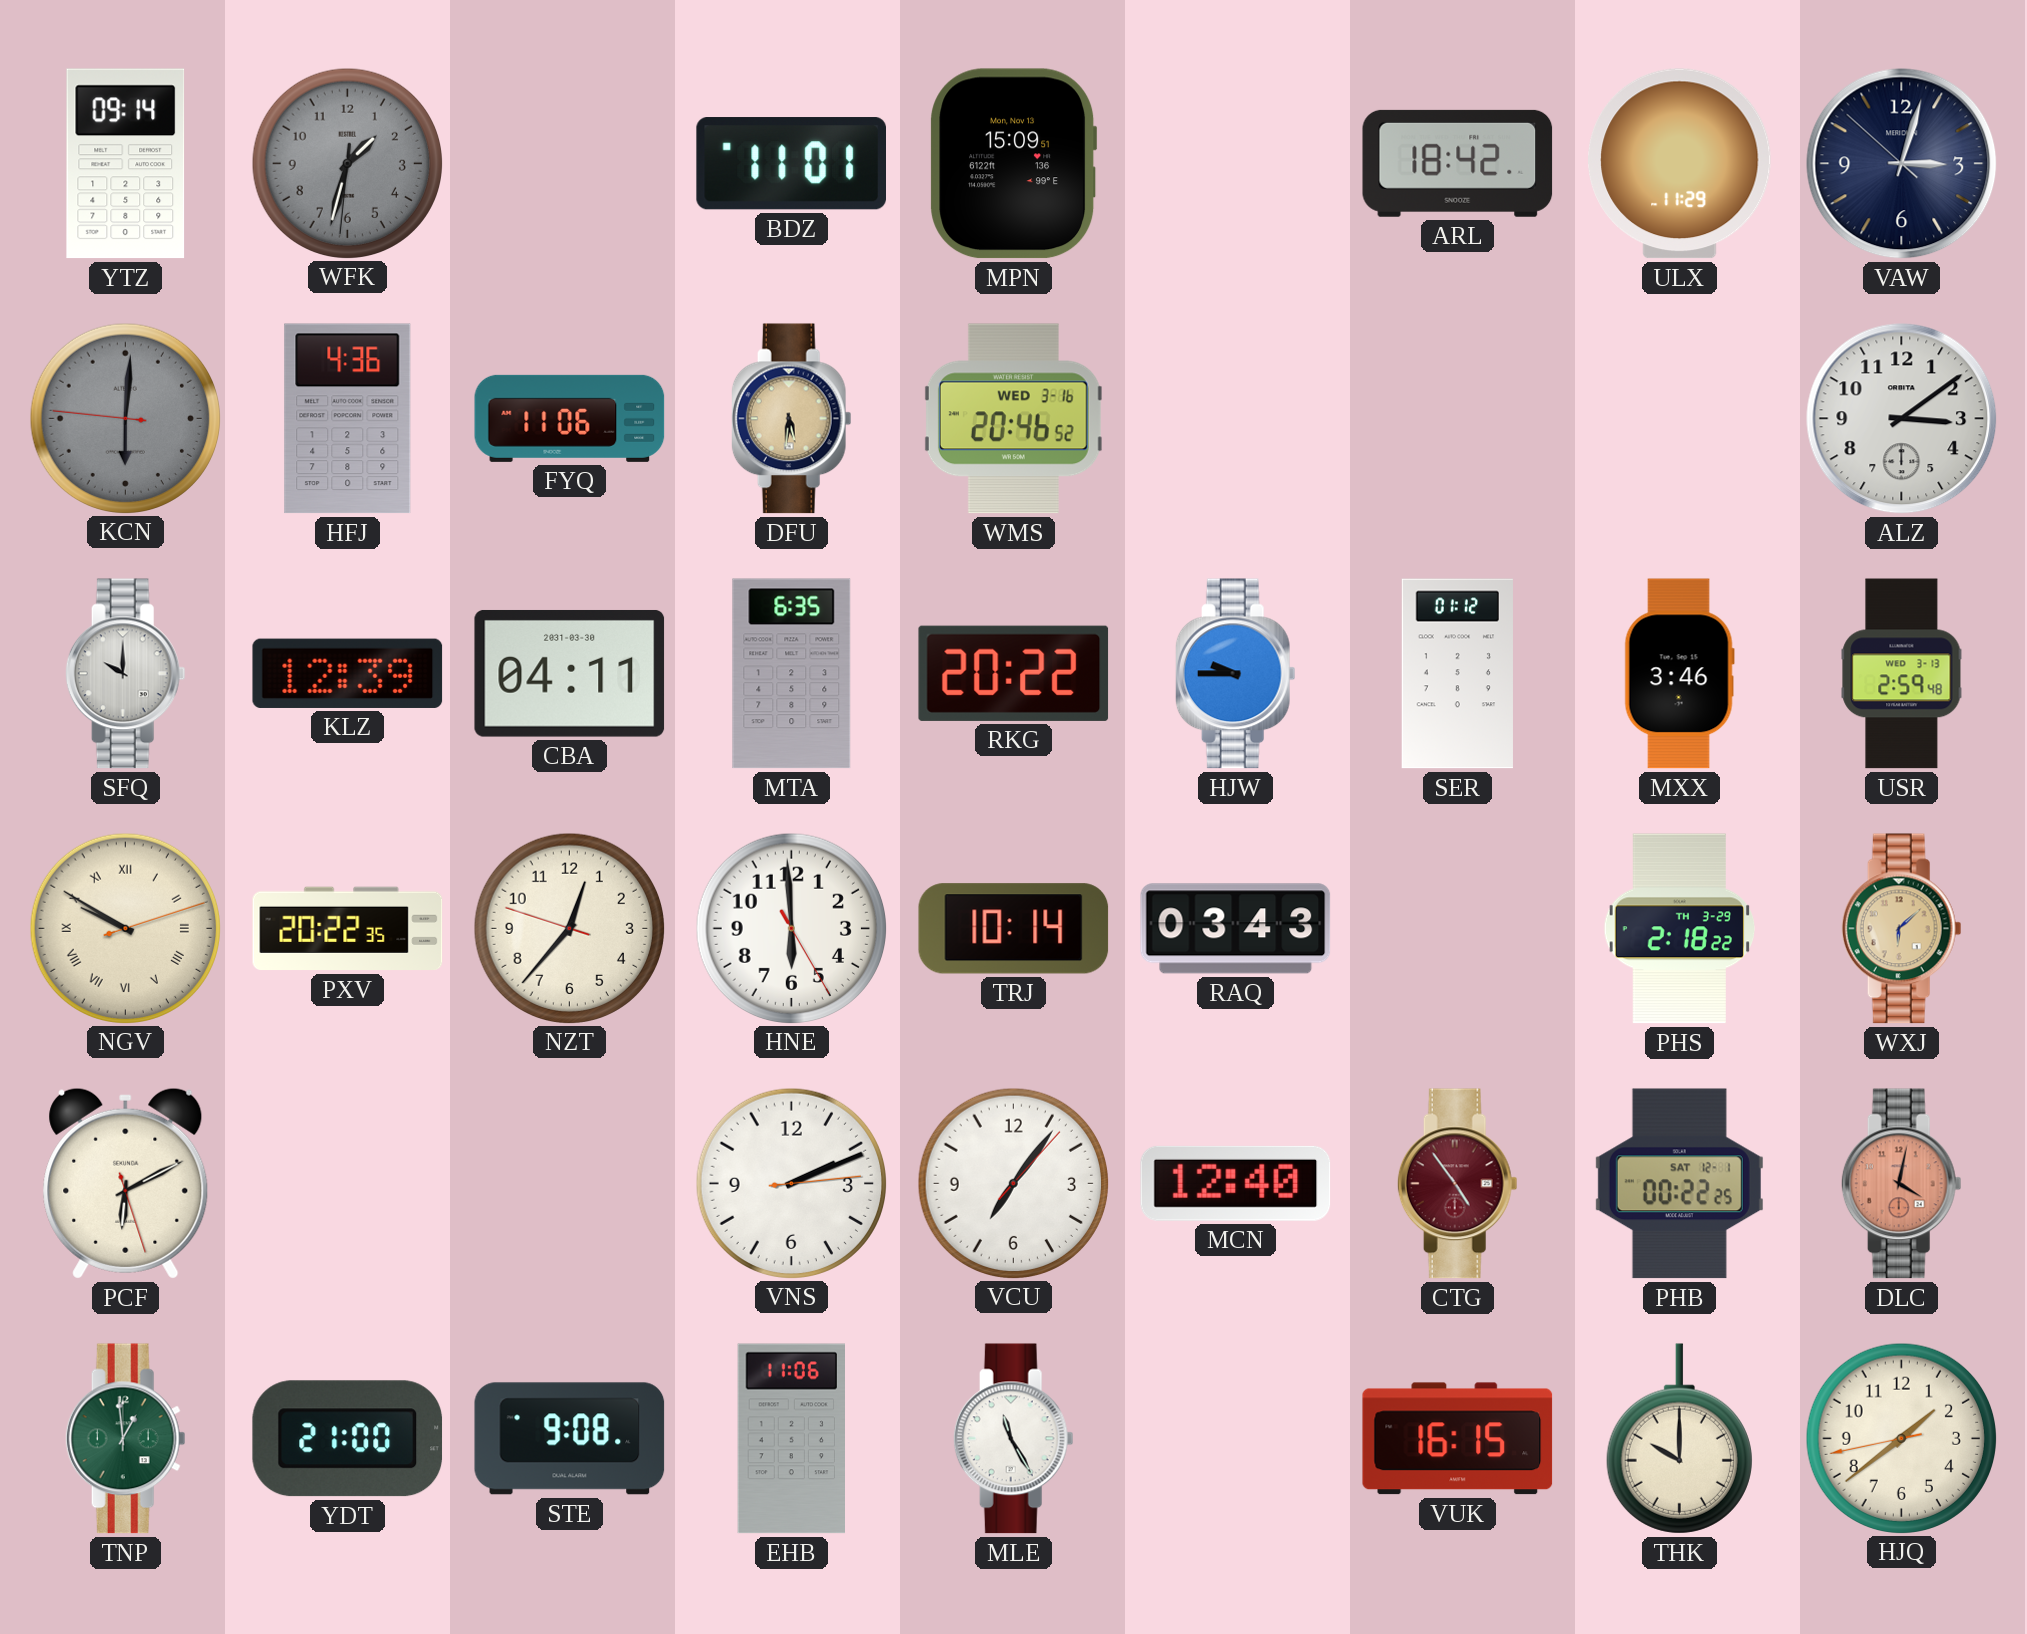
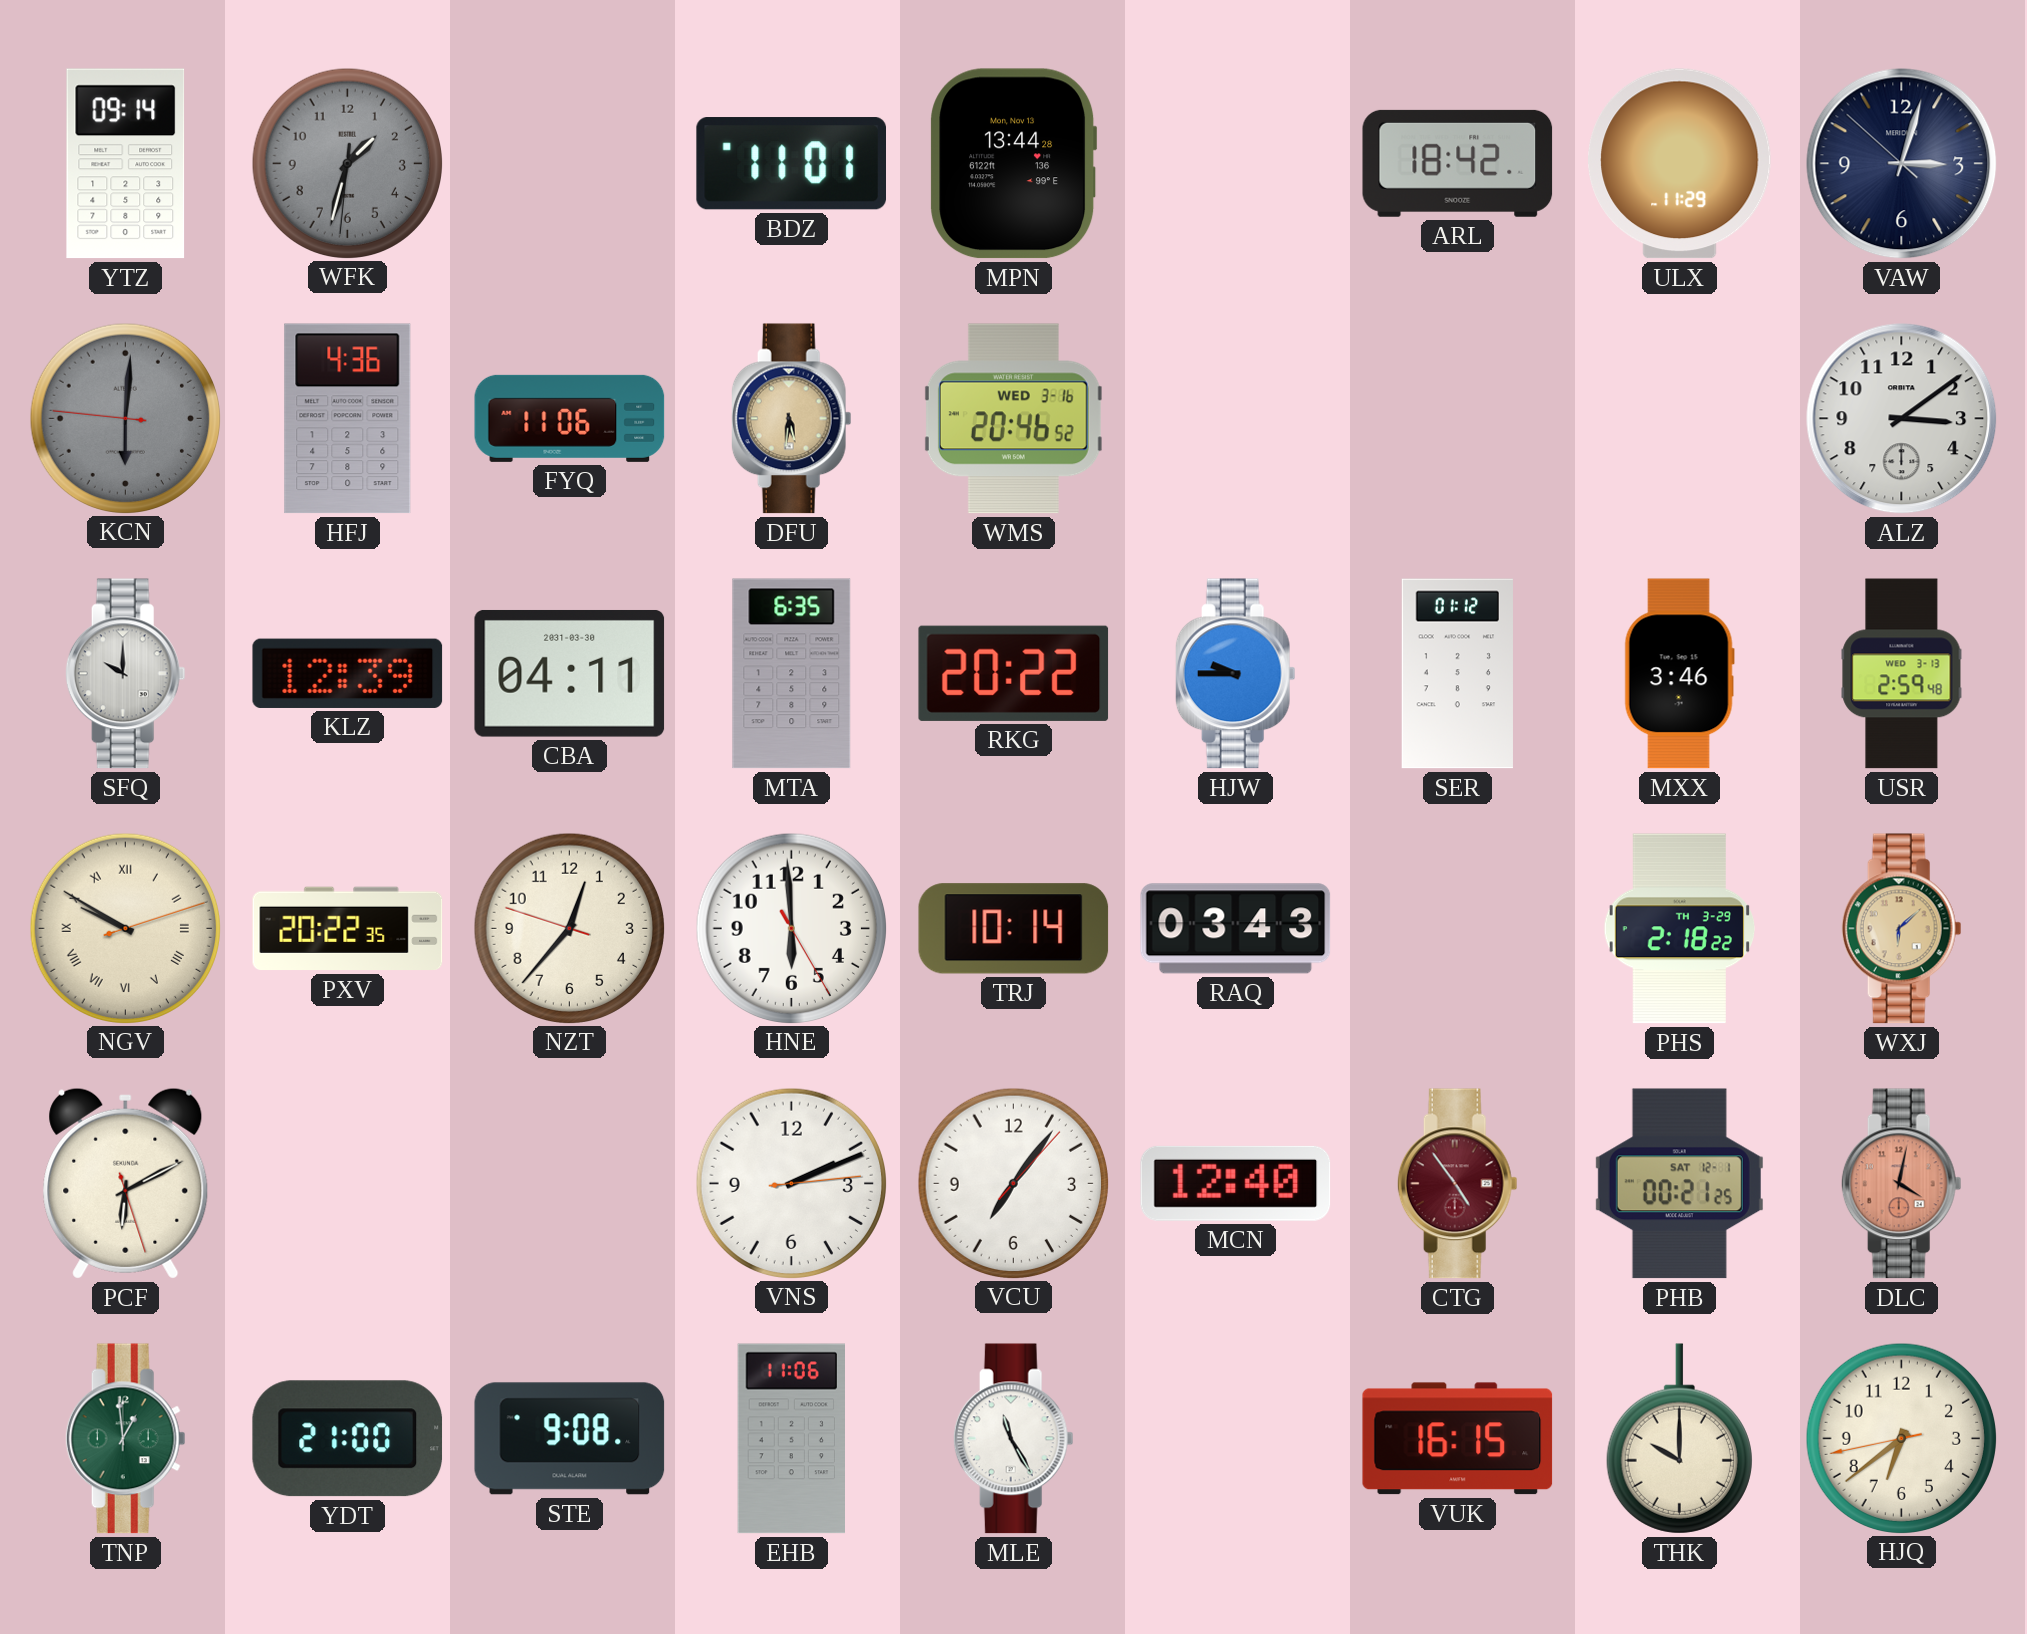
MPN: 15:09 -> 13:44 (1014, 164)
PHB: 00:22 -> 00:21 (1679, 1184)
HJQ: 1:38 -> 6:38 (1901, 1438)
